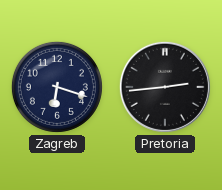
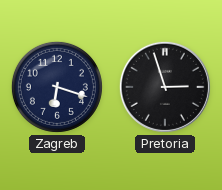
Pretoria: 2:44 -> 2:57 (165, 87)
